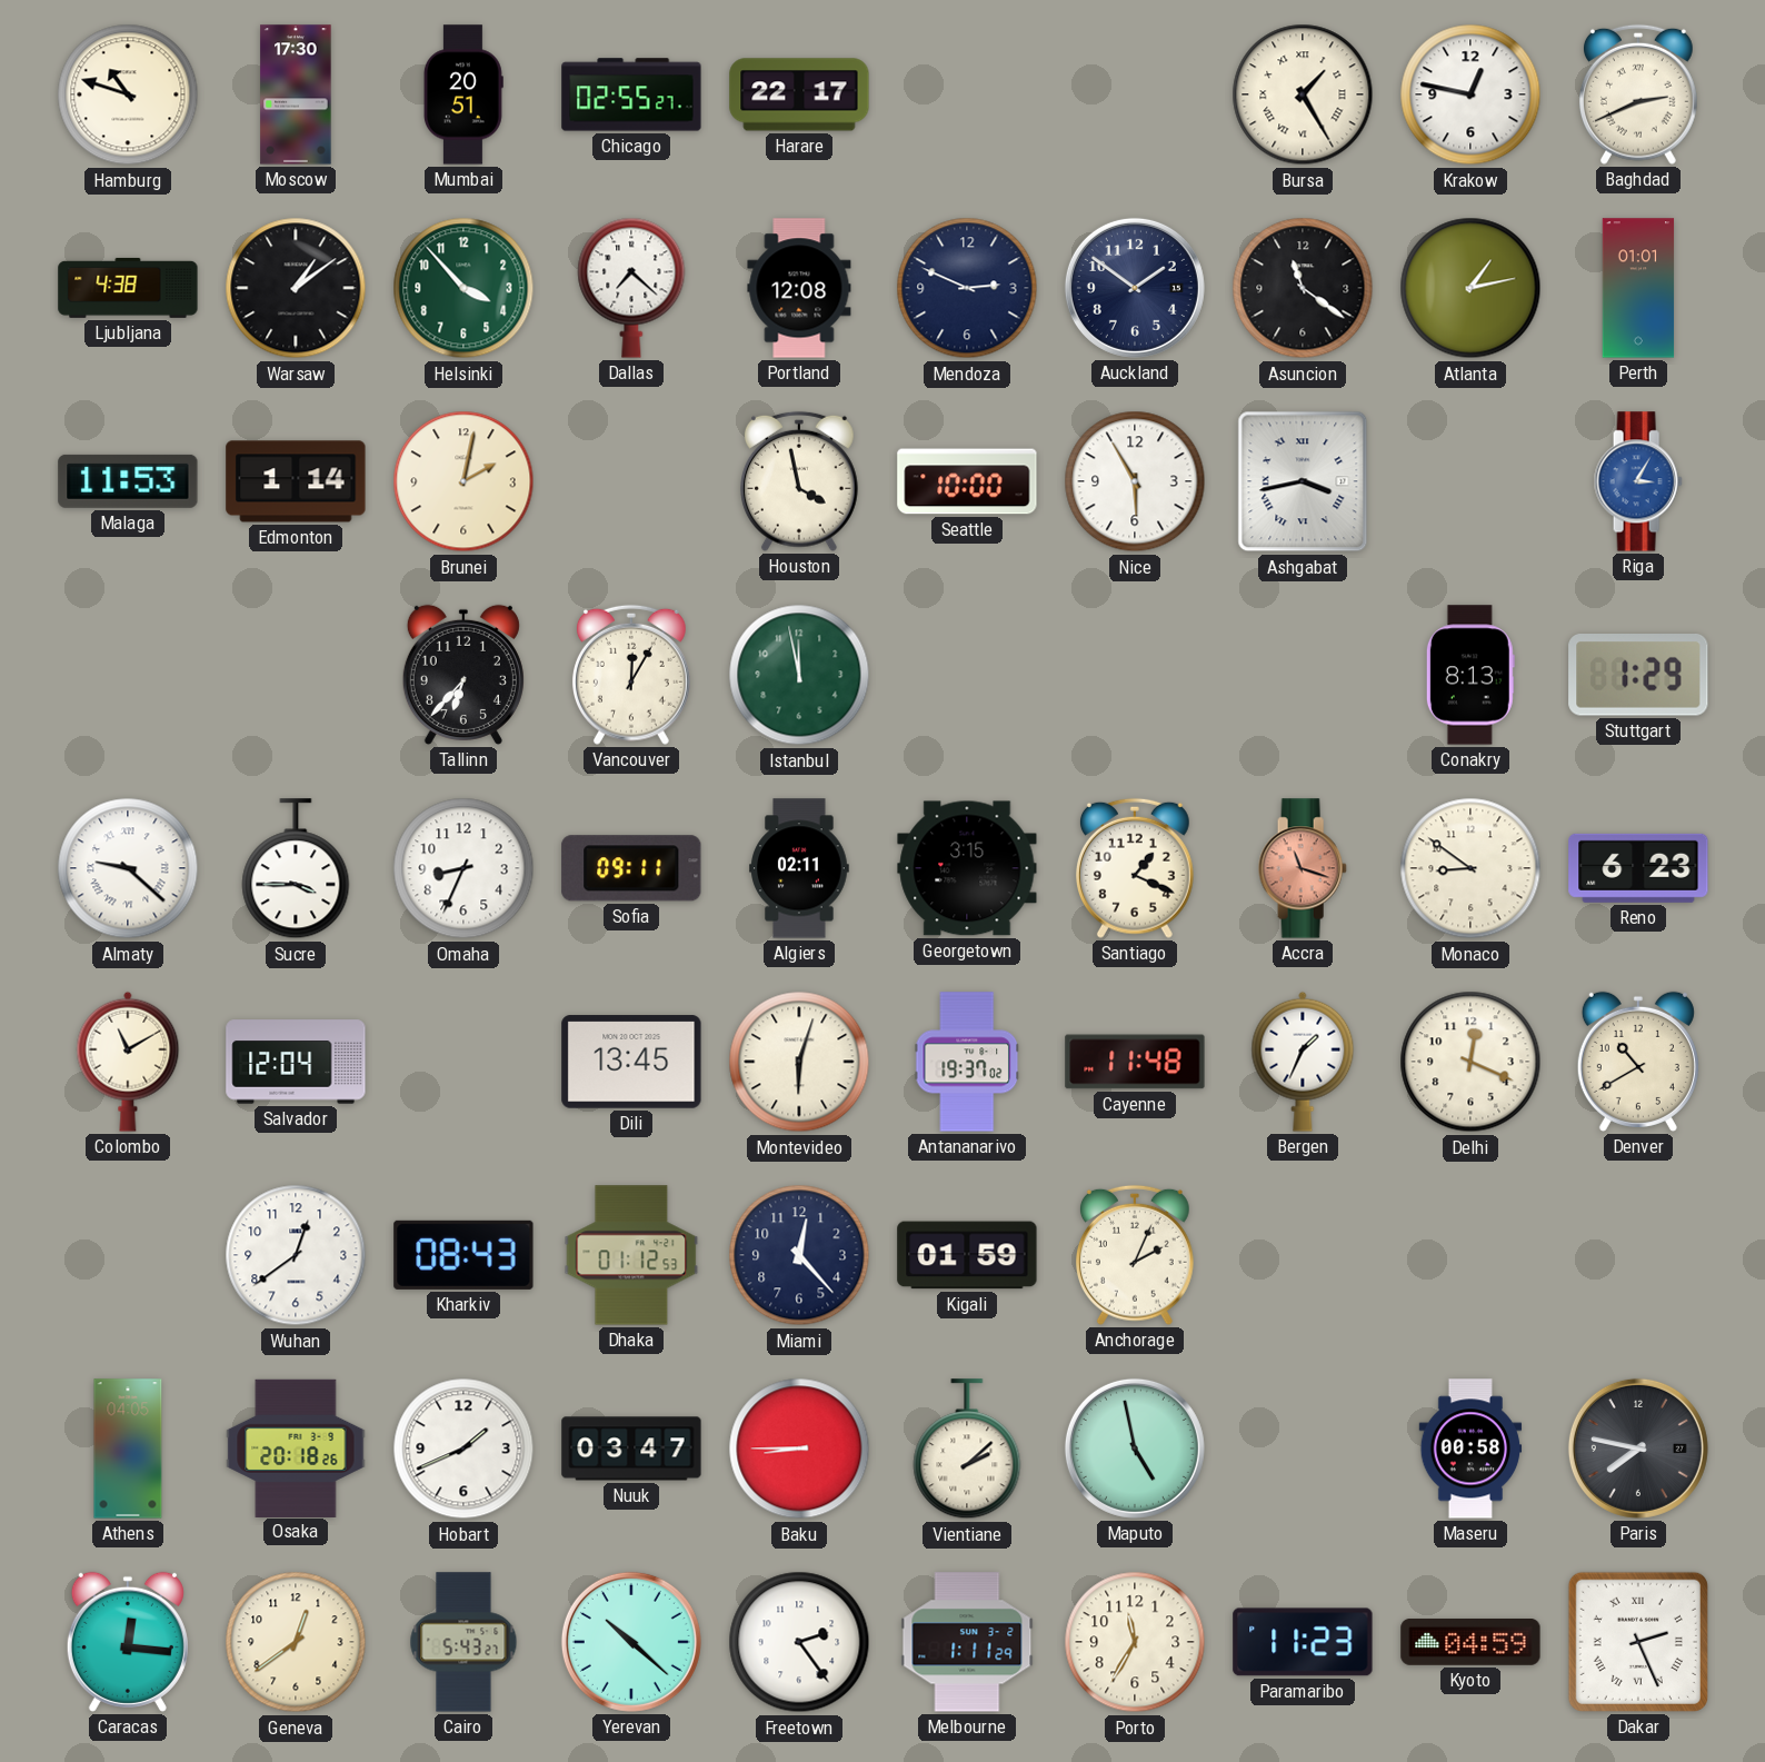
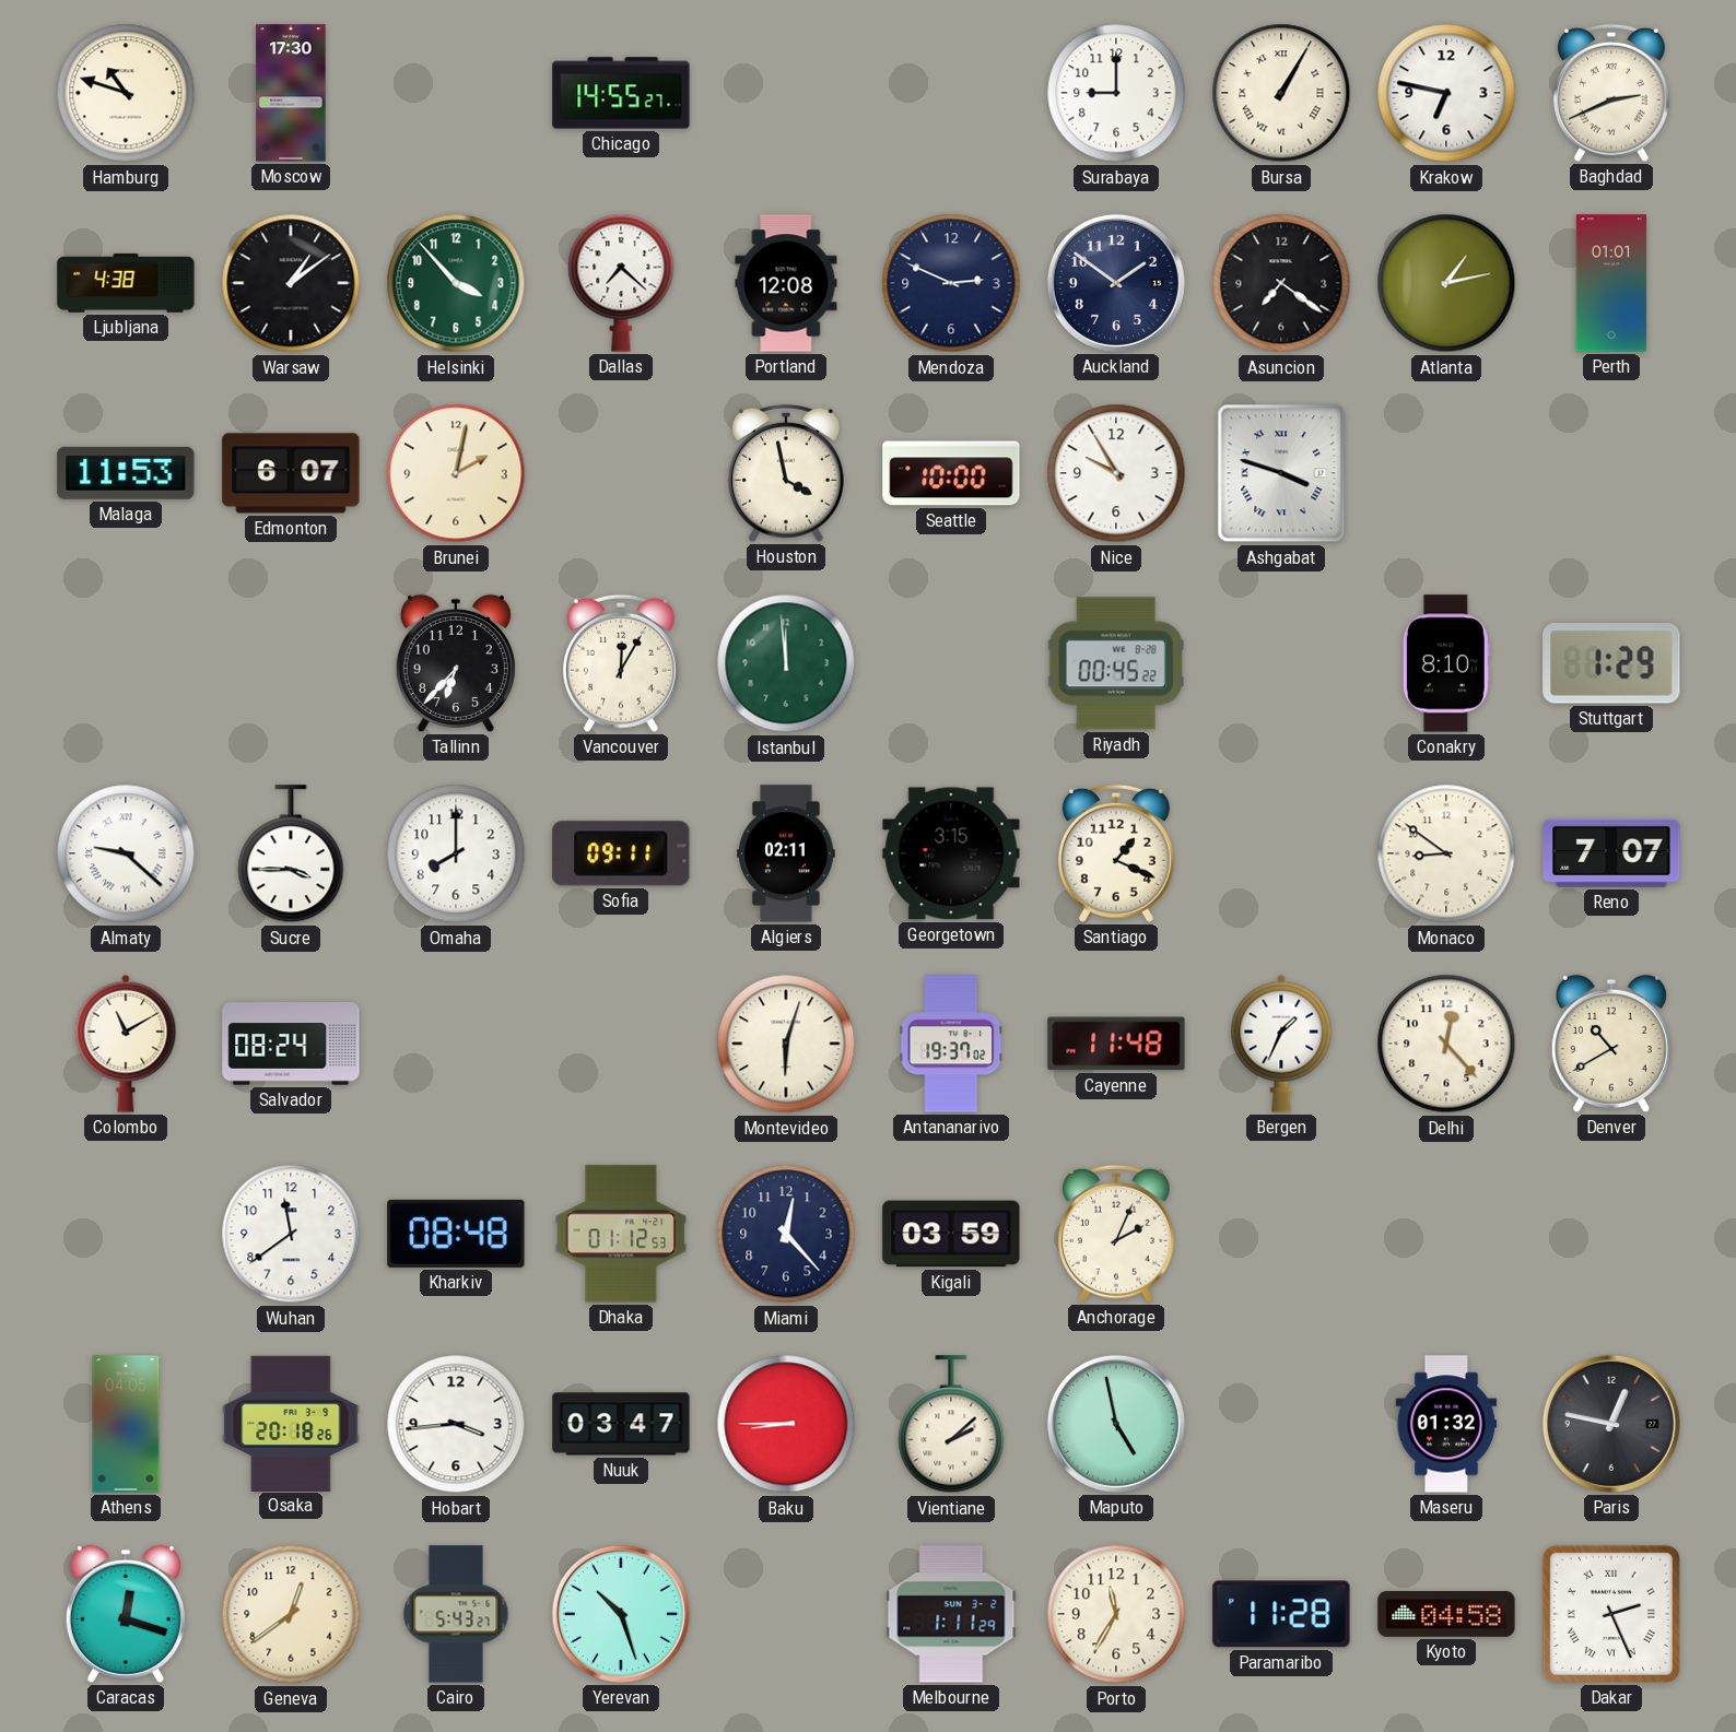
Mumbai: 20:51 -> none (463, 94)
Chicago: 02:55 -> 14:55 (621, 93)
Harare: 22:17 -> none (799, 94)
Surabaya: none -> 9:00 (1116, 93)
Bursa: 1:25 -> 1:05 (1281, 93)
Krakow: 12:47 -> 6:47 (1446, 93)
Asuncion: 11:21 -> 7:21 (1281, 283)
Edmonton: 1:14 -> 6:07 (291, 473)
Nice: 5:55 -> 9:55 (1116, 473)
Ashgabat: 3:43 -> 3:48 (1281, 473)
Riga: 3:05 -> none (1638, 481)
Istanbul: 11:58 -> 11:59 (786, 663)
Riyadh: none -> 00:45 (1116, 663)
Conakry: 8:13 -> 8:10 (1446, 663)
Omaha: 8:34 -> 8:00 (456, 853)
Accra: 11:18 -> none (1303, 868)
Reno: 6:23 -> 7:07 (1611, 853)
Salvador: 12:04 -> 08:24 (291, 1044)
Dili: 13:45 -> none (631, 1062)
Delhi: 12:19 -> 12:23 (1446, 1044)
Wuhan: 12:39 -> 11:39 (291, 1234)
Kharkiv: 08:43 -> 08:48 (456, 1234)
Kigali: 01:59 -> 03:59 (951, 1234)
Hobart: 1:41 -> 3:44 (456, 1424)
Maseru: 00:58 -> 01:32 (1446, 1424)
Paris: 7:47 -> 12:47 (1611, 1424)
Caracas: 12:16 -> 12:18 (126, 1614)
Yerevan: 10:22 -> 10:27 (621, 1614)
Freetown: 2:24 -> none (799, 1642)
Paramaribo: 11:23 -> 11:28 (1281, 1614)
Kyoto: 04:59 -> 04:58 (1446, 1615)
